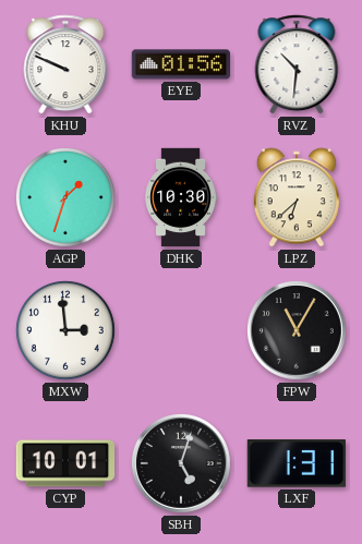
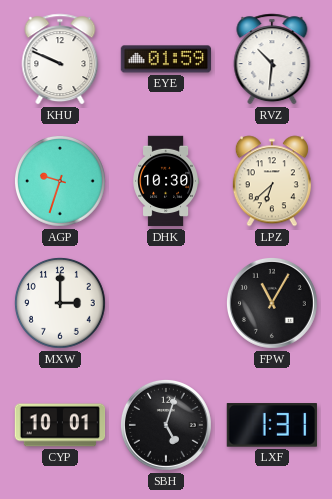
EYE: 01:56 -> 01:59 (165, 59)
AGP: 1:33 -> 9:33 (61, 182)
MXW: 2:59 -> 3:00 (61, 304)
